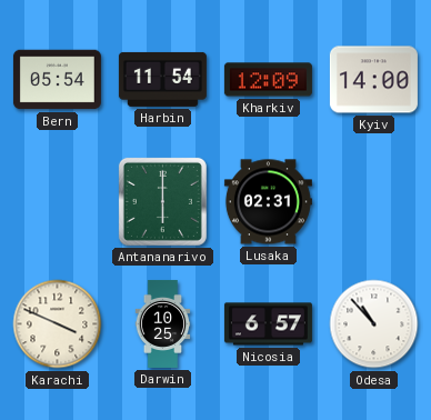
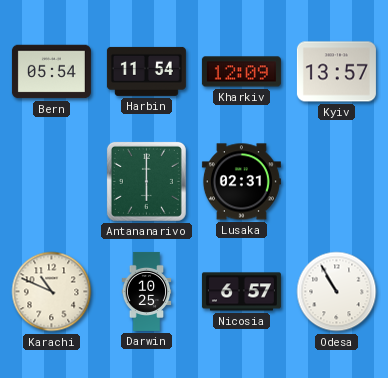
Kyiv: 14:00 -> 13:57 (336, 72)
Karachi: 3:49 -> 10:49 (52, 292)
Odesa: 10:53 -> 10:55 (337, 292)
